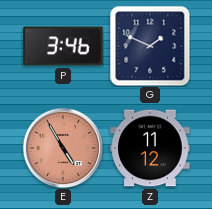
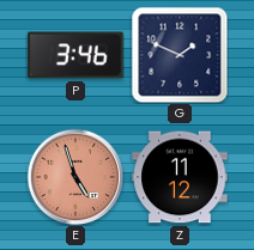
E: 4:55 -> 4:57 (75, 177)
